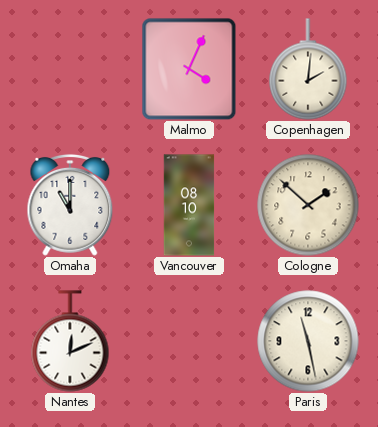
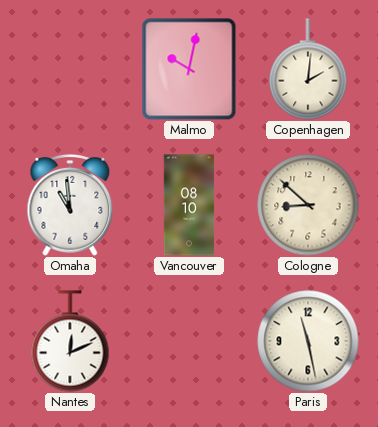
Malmo: 4:04 -> 10:02 (189, 69)
Omaha: 11:00 -> 10:59 (70, 205)
Cologne: 1:52 -> 8:52 (308, 205)
